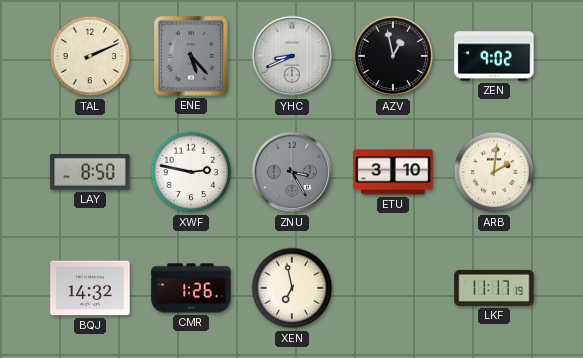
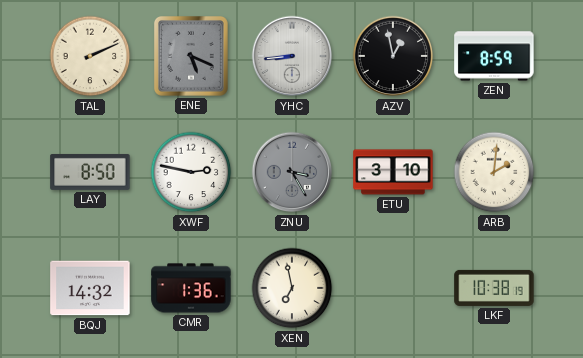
ENE: 5:23 -> 5:19 (191, 57)
YHC: 8:41 -> 8:44 (292, 56)
ZEN: 9:02 -> 8:59 (494, 56)
CMR: 1:26 -> 1:36 (191, 288)
LKF: 11:17 -> 10:38 (494, 288)
